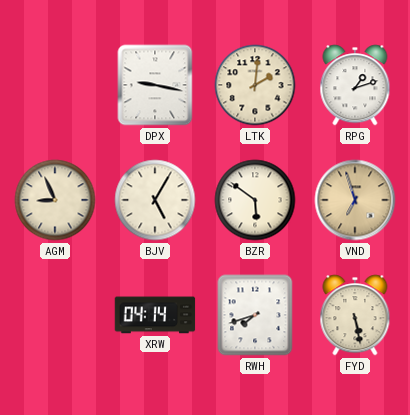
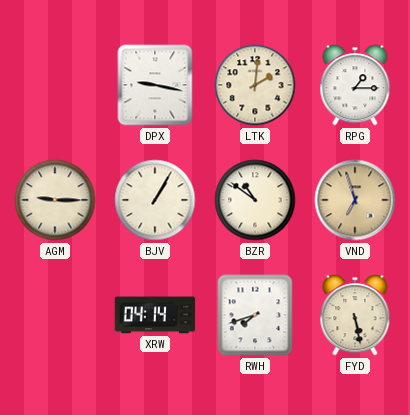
RPG: 1:12 -> 1:15 (355, 85)
AGM: 8:56 -> 9:15 (55, 200)
BJV: 5:05 -> 1:05 (155, 200)
BZR: 5:51 -> 10:51 (255, 200)
